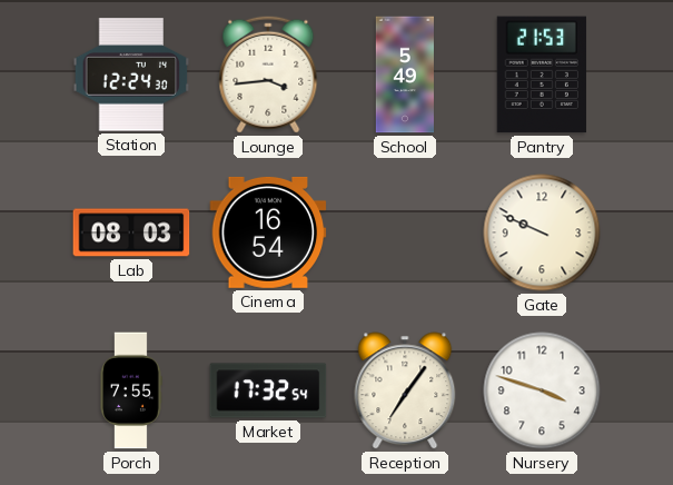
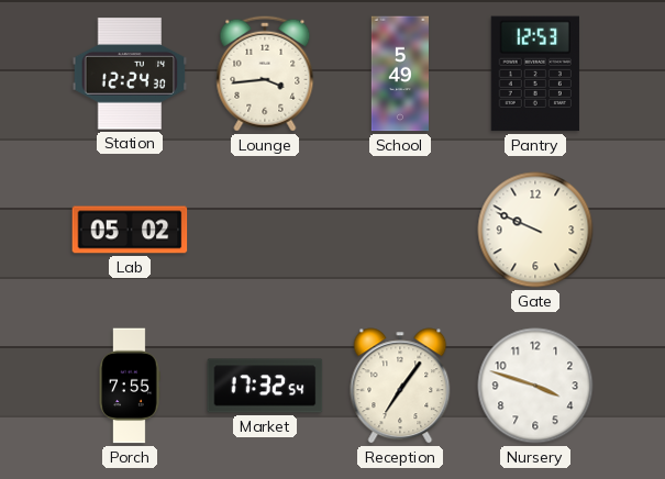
Pantry: 21:53 -> 12:53 (535, 74)
Lab: 08:03 -> 05:02 (130, 230)
Cinema: 16:54 -> none (268, 232)
